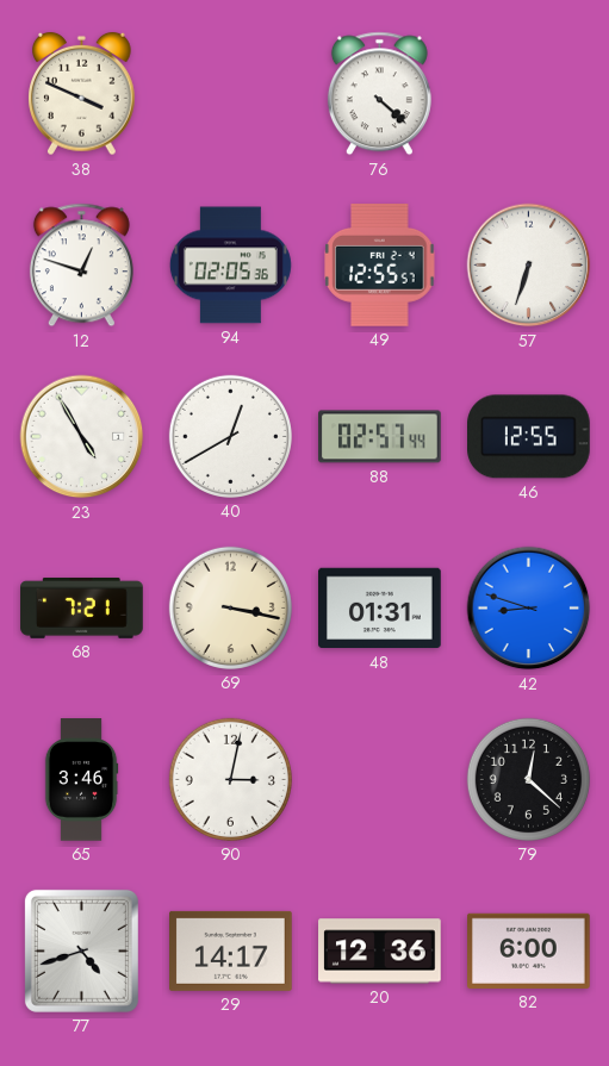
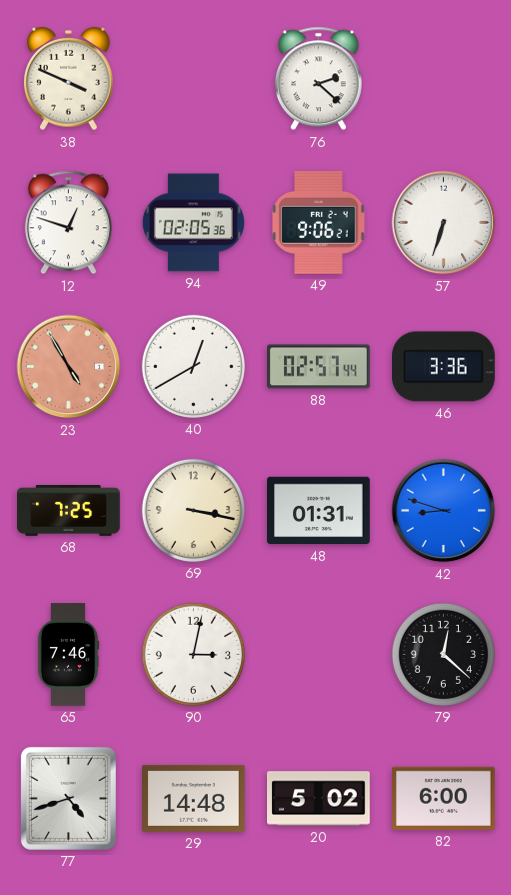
76: 4:22 -> 2:22 (318, 79)
49: 12:55 -> 9:06 (319, 222)
23 dial: white -> salmon (69, 367)
46: 12:55 -> 3:36 (444, 367)
68: 7:21 -> 7:25 (69, 510)
65: 3:46 -> 7:46 (68, 655)
29: 14:17 -> 14:48 (194, 798)
20: 12:36 -> 5:02 (319, 799)
